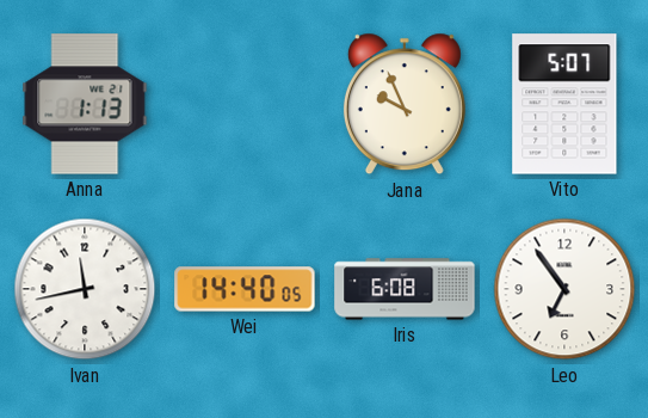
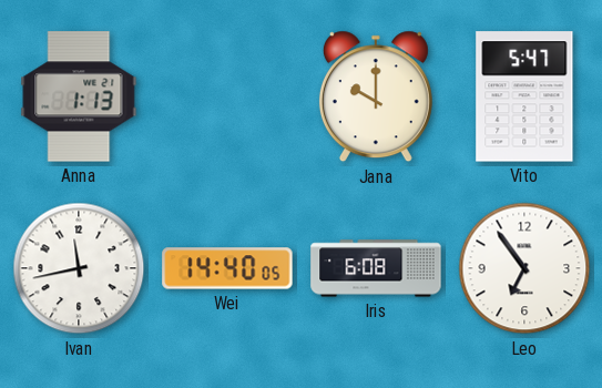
Jana: 9:56 -> 10:00 (376, 96)
Vito: 5:07 -> 5:47 (524, 96)
